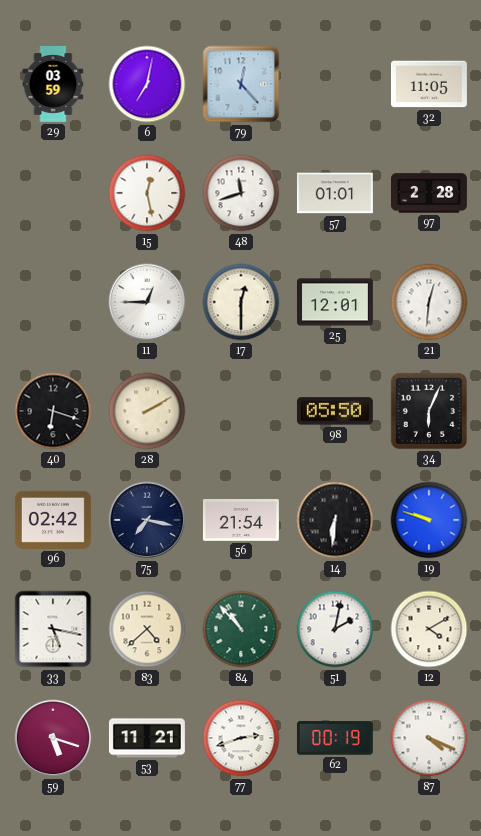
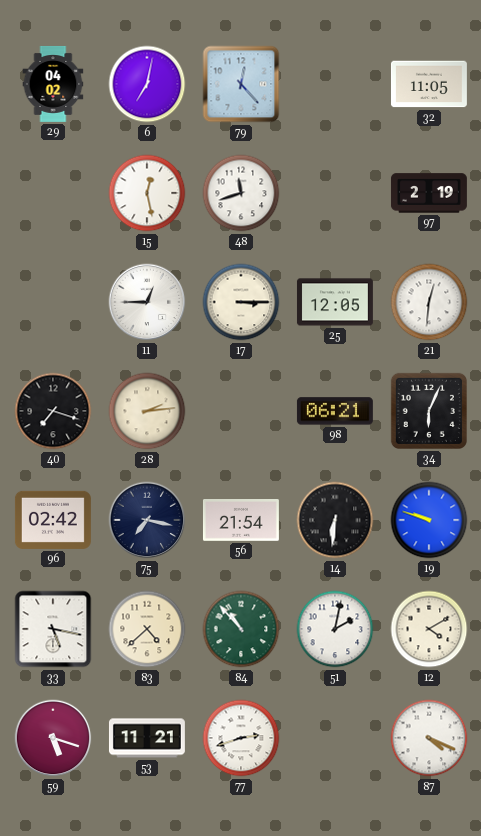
29: 03:59 -> 04:02 (53, 84)
57: 01:01 -> none (335, 193)
97: 2:28 -> 2:19 (429, 193)
17: 12:30 -> 3:15 (241, 302)
25: 12:01 -> 12:05 (335, 302)
40: 6:18 -> 7:18 (53, 411)
28: 2:10 -> 2:14 (147, 411)
98: 05:50 -> 06:21 (335, 411)
62: 00:19 -> none (335, 738)
